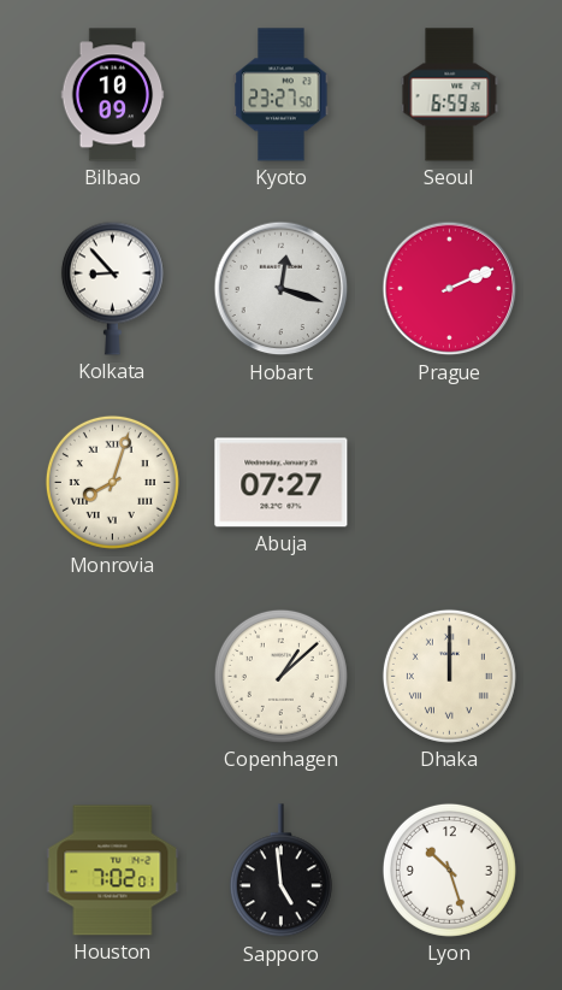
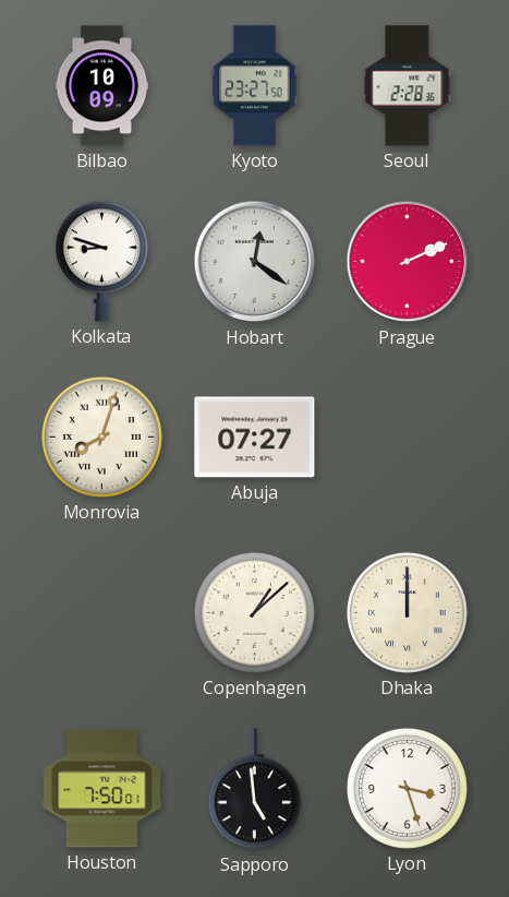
Seoul: 6:59 -> 2:28 (408, 86)
Kolkata: 8:53 -> 8:48 (101, 261)
Hobart: 12:18 -> 12:21 (255, 262)
Houston: 7:02 -> 7:50 (102, 789)
Lyon: 10:27 -> 3:27 (407, 788)
